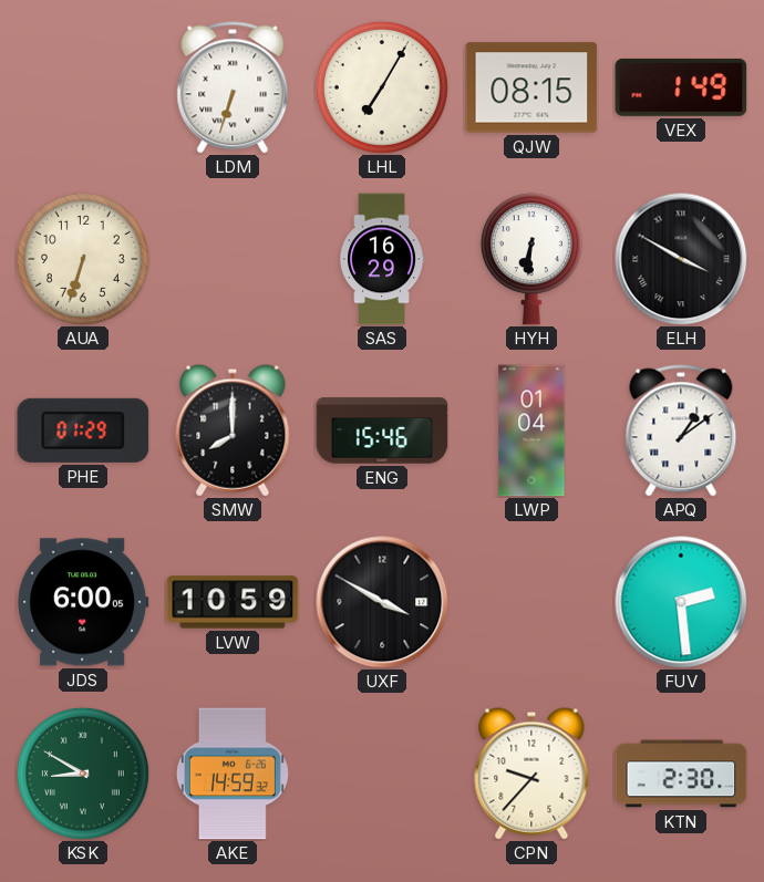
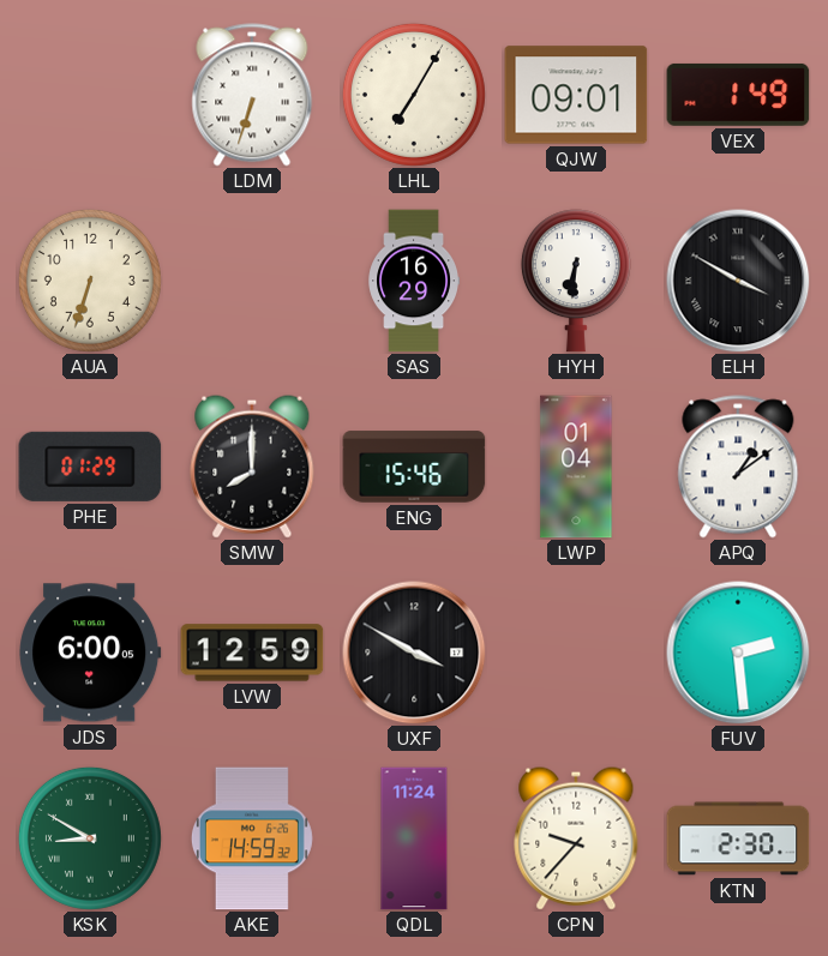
QJW: 08:15 -> 09:01 (576, 95)
LVW: 10:59 -> 12:59 (252, 653)
QDL: none -> 11:24 (414, 838)
